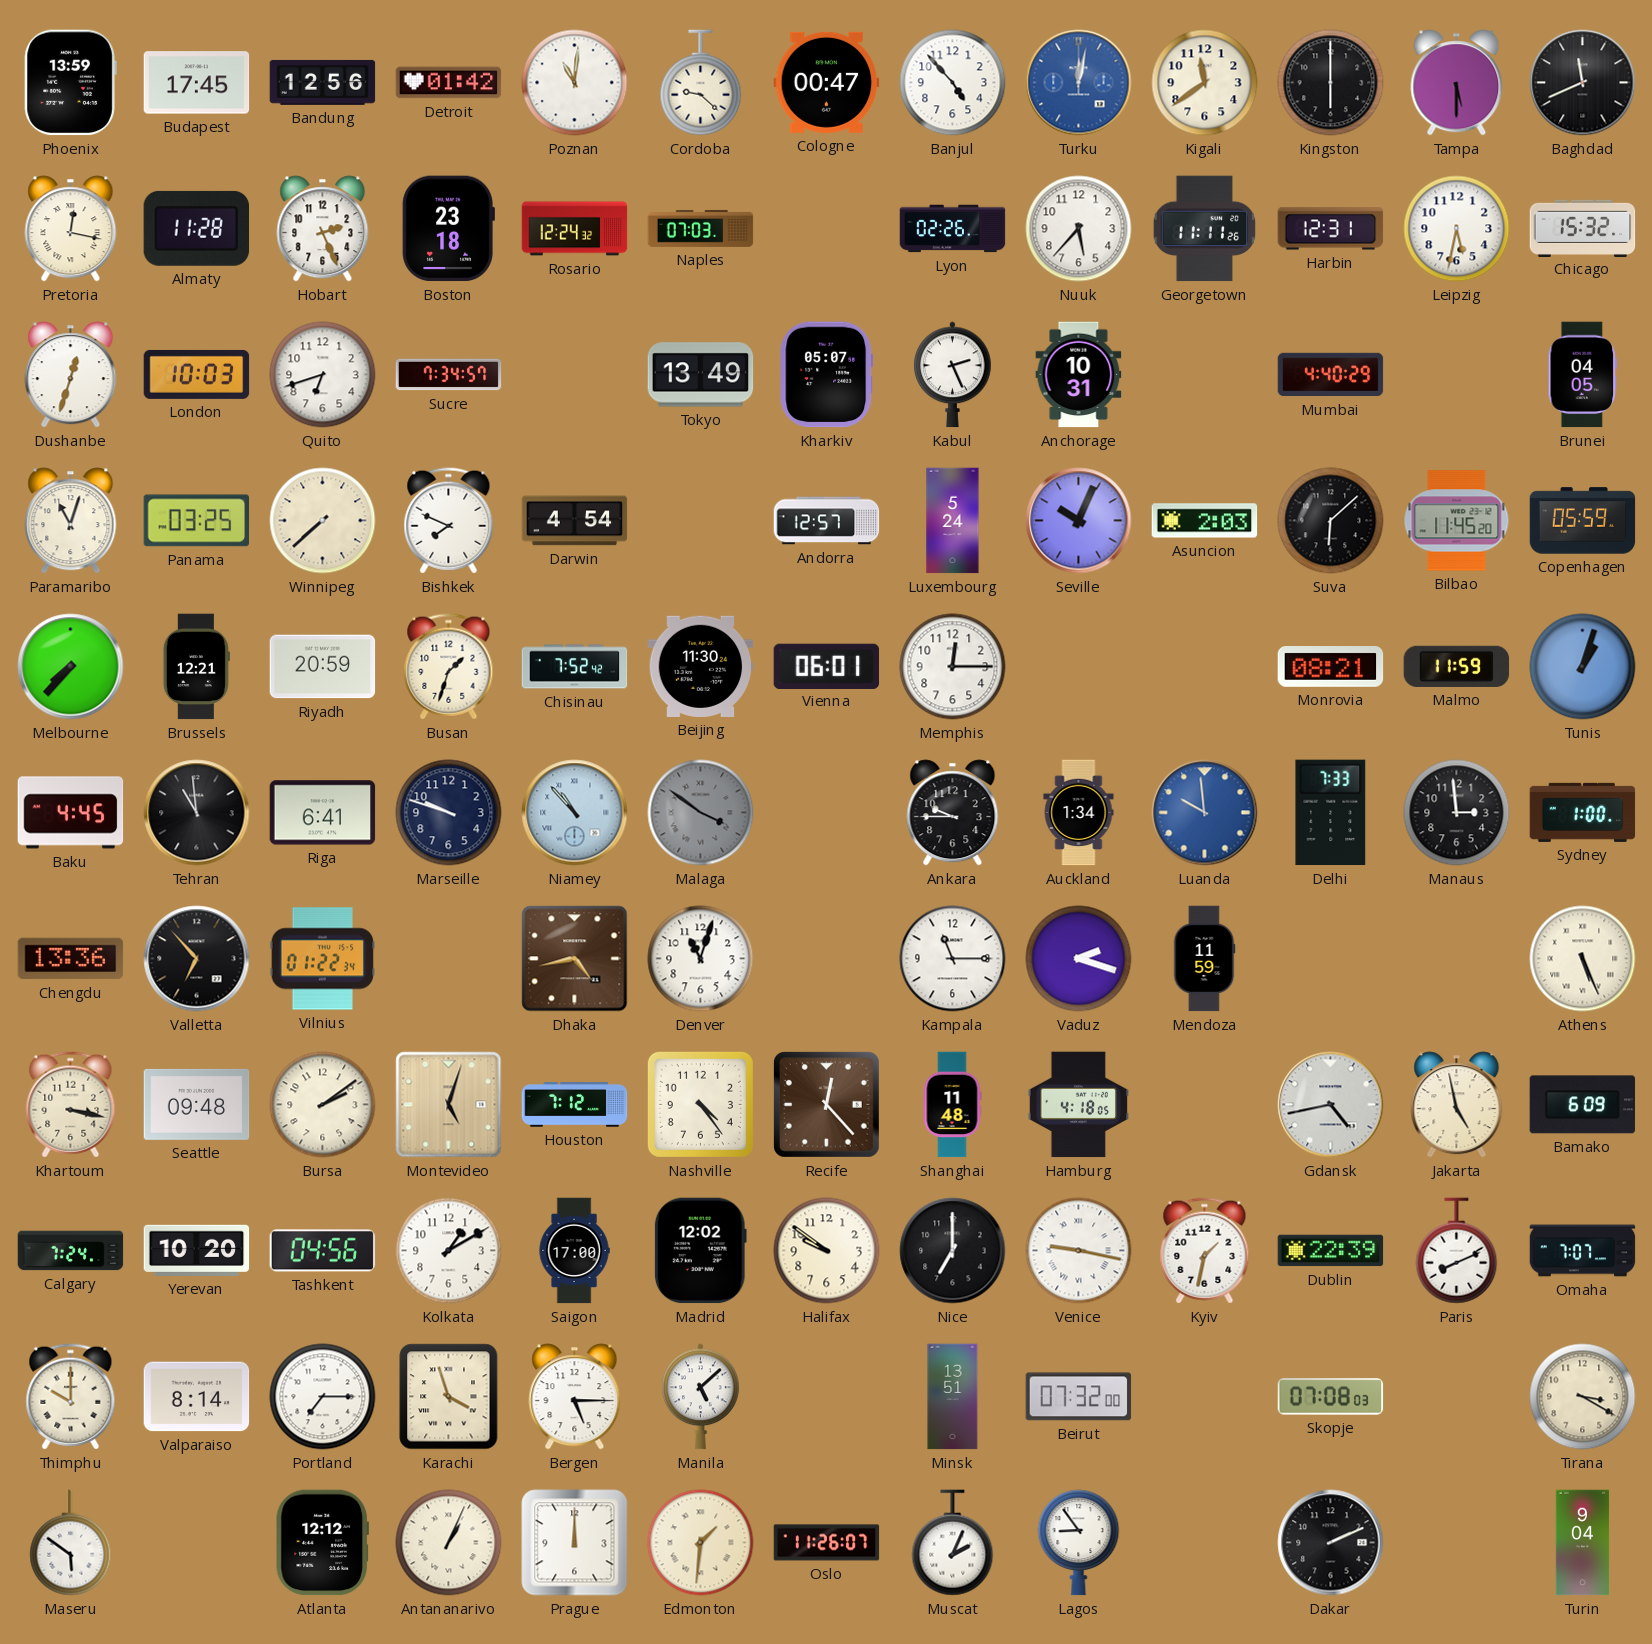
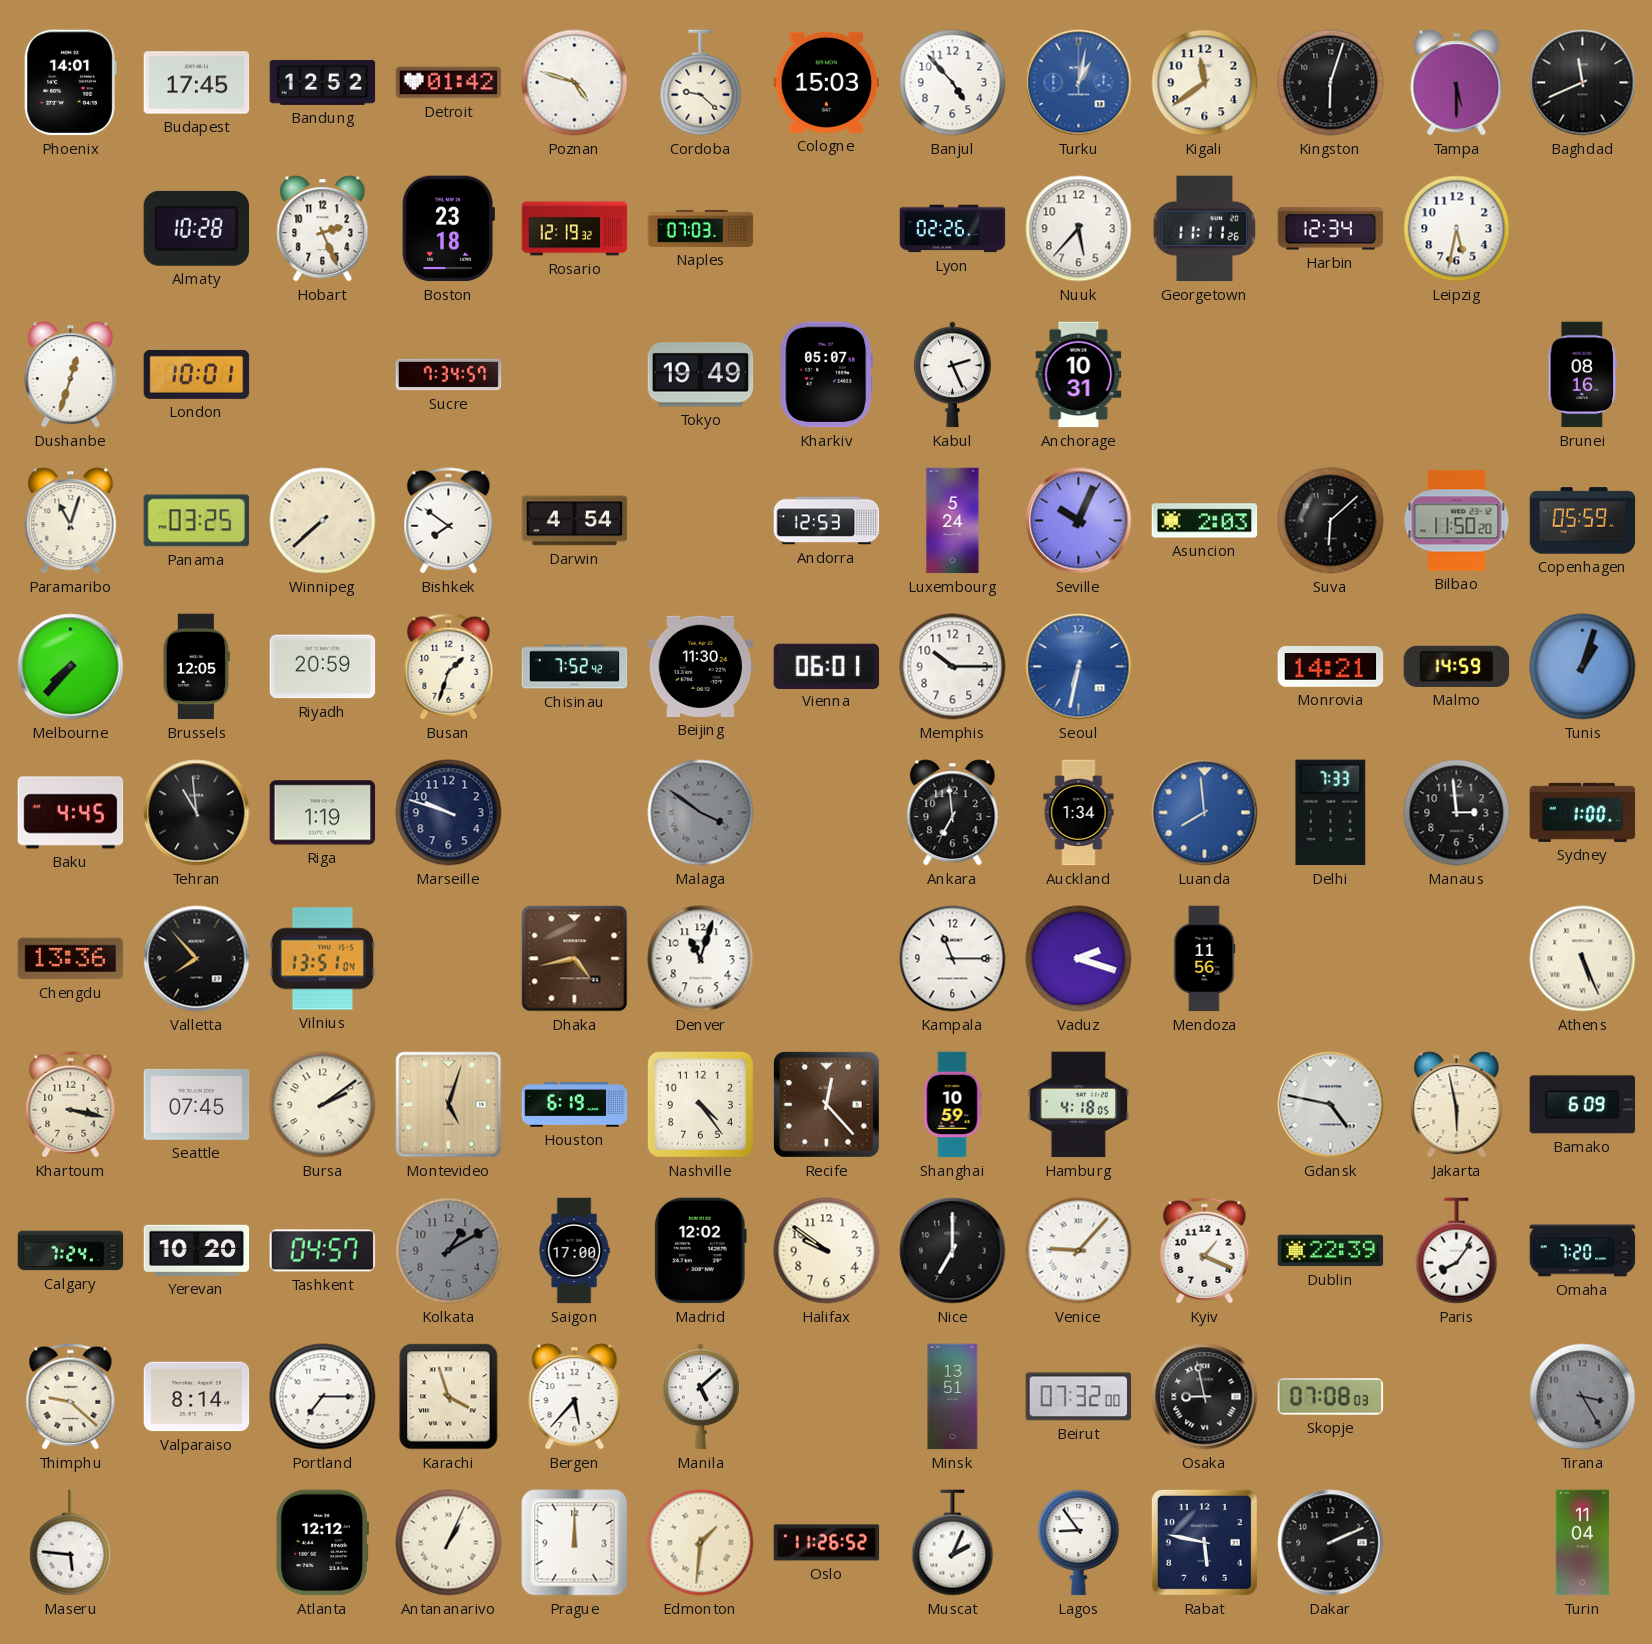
Phoenix: 13:59 -> 14:01 (70, 83)
Bandung: 12:56 -> 12:52 (323, 82)
Poznan: 11:01 -> 4:48 (575, 83)
Cologne: 00:47 -> 15:03 (827, 82)
Turku: 12:02 -> 1:02 (1079, 83)
Kingston: 6:00 -> 6:03 (1331, 83)
Pretoria: 12:17 -> none (71, 229)
Almaty: 11:28 -> 10:28 (196, 228)
Rosario: 12:24 -> 12:19 (575, 229)
Harbin: 12:31 -> 12:34 (1331, 229)
Chicago: 15:32 -> none (1583, 228)
London: 10:03 -> 10:01 (197, 374)
Quito: 6:42 -> none (323, 375)
Tokyo: 13:49 -> 19:49 (701, 375)
Mumbai: 4:40 -> none (1331, 375)
Brunei: 04:05 -> 08:16 (1583, 375)
Bishkek: 7:49 -> 7:51 (449, 521)
Andorra: 12:57 -> 12:53 (827, 521)
Bilbao: 11:45 -> 11:50 (1457, 521)
Brussels: 12:21 -> 12:05 (196, 667)
Memphis: 12:15 -> 10:15 (953, 667)
Seoul: none -> 6:32 (1079, 667)
Monrovia: 08:21 -> 14:21 (1331, 667)
Malmo: 11:59 -> 14:59 (1457, 666)
Riga: 6:41 -> 1:19 (323, 813)
Niamey: 10:53 -> none (575, 813)
Ankara: 9:45 -> 6:59 (953, 813)
Luanda: 9:59 -> 7:59 (1205, 813)
Valletta: 6:53 -> 7:53 (197, 959)
Vilnius: 01:22 -> 13:51 (323, 959)
Mendoza: 11:59 -> 11:56 (1204, 959)
Seattle: 09:48 -> 07:45 (197, 1104)
Houston: 7:12 -> 6:19 (575, 1105)
Shanghai: 11:48 -> 10:59 (952, 1105)
Gdansk: 4:43 -> 4:47 (1331, 1105)
Jakarta: 4:58 -> 5:58 (1457, 1105)
Tashkent: 04:56 -> 04:57 (323, 1251)
Kolkata dial: white -> grey (449, 1251)
Venice: 9:17 -> 9:07 (1079, 1251)
Kyiv: 1:32 -> 1:19 (1205, 1251)
Paris: 8:11 -> 8:06 (1457, 1251)
Omaha: 7:07 -> 7:20 (1583, 1251)
Thimphu: 10:00 -> 9:22 (71, 1397)
Bergen: 5:15 -> 5:37 (575, 1397)
Osaka: none -> 8:58 (1205, 1397)
Tirana: 3:20 -> 3:25 (1583, 1397)
Tirana dial: cream -> grey (1583, 1397)
Maseru: 5:51 -> 5:46 (71, 1543)
Oslo: 11:26:07 -> 11:26:52 (827, 1543)
Rabat: none -> 5:47 (1204, 1542)
Turin: 9:04 -> 11:04 (1583, 1543)
